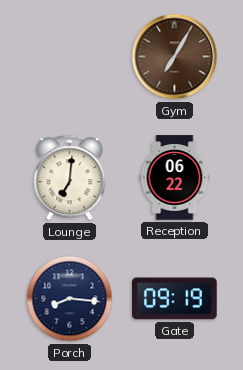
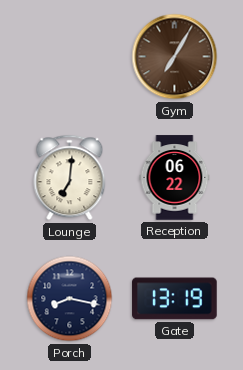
Porch: 8:16 -> 8:17 (70, 299)
Gate: 09:19 -> 13:19 (175, 299)
